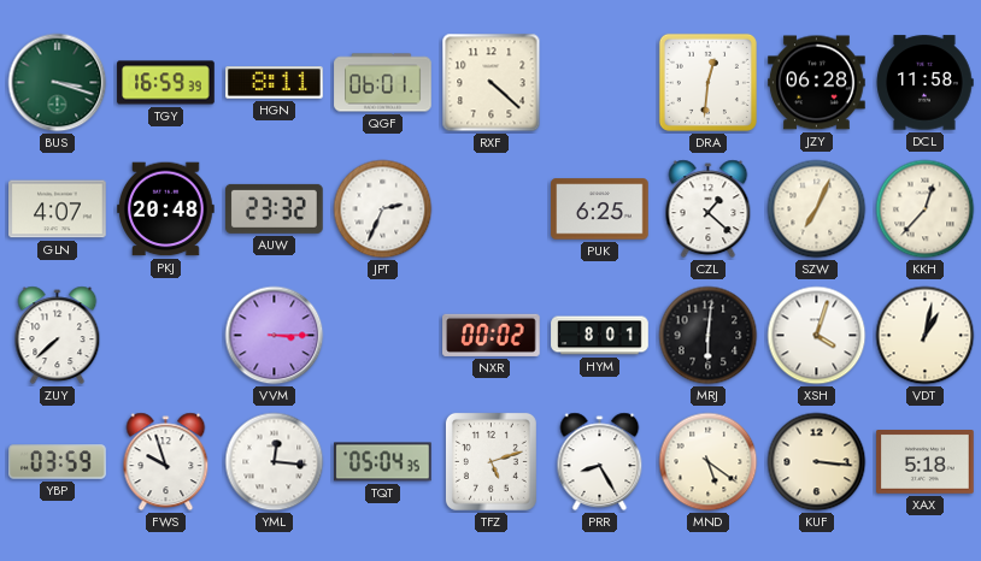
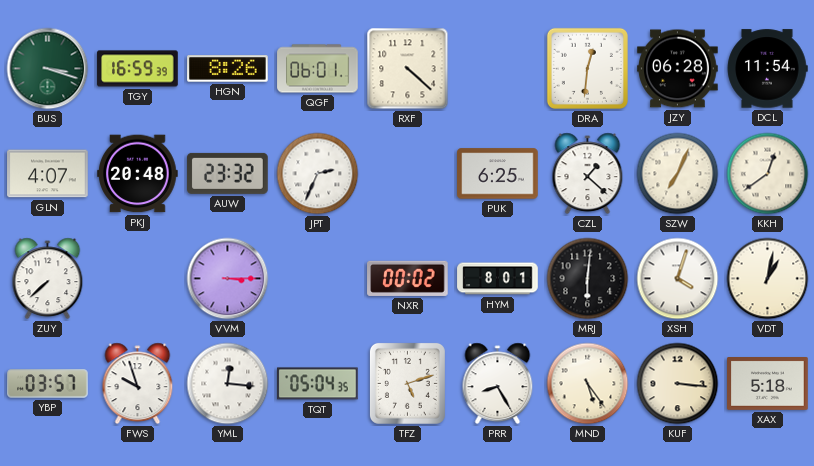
HGN: 8:11 -> 8:26 (228, 69)
DCL: 11:58 -> 11:54 (767, 69)
KKH: 12:37 -> 12:39 (768, 174)
YBP: 03:59 -> 03:57 (48, 384)
MND: 5:21 -> 5:24 (588, 384)
